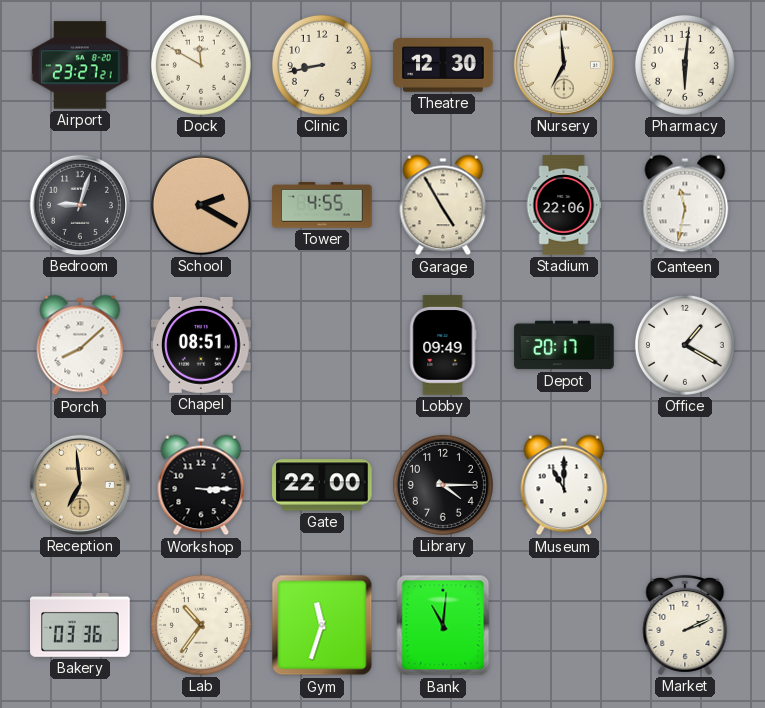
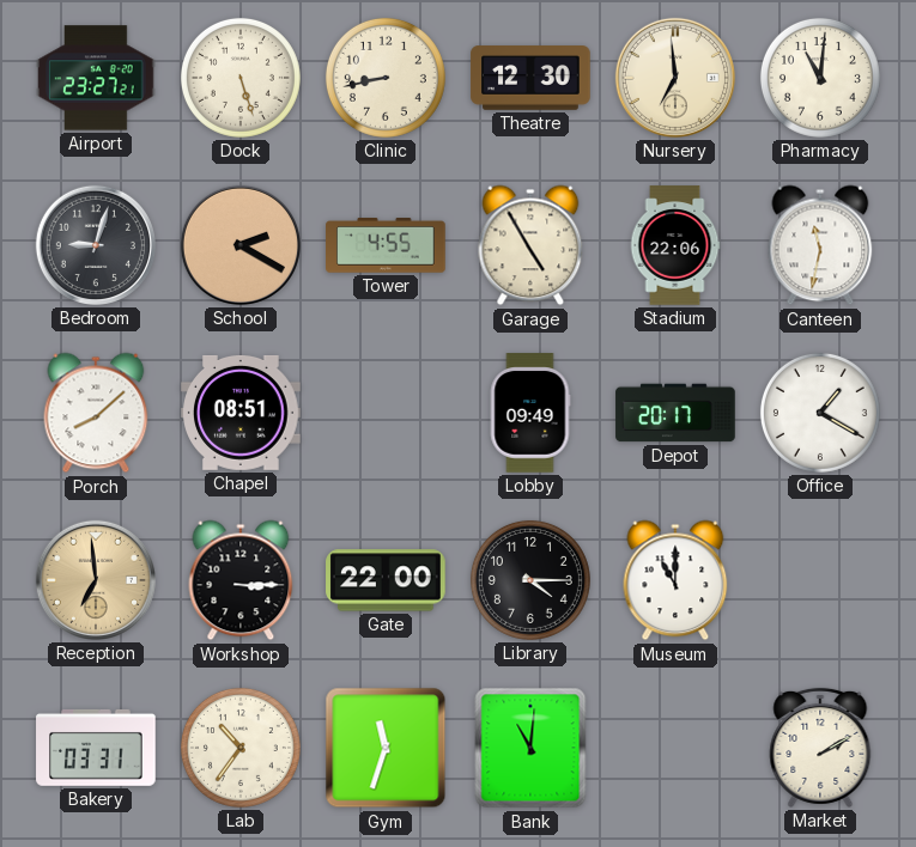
Dock: 11:50 -> 5:27 (241, 78)
Pharmacy: 6:01 -> 11:01 (820, 78)
Bakery: 03:36 -> 03:31 (96, 748)
Market: 2:11 -> 2:10 (820, 748)
